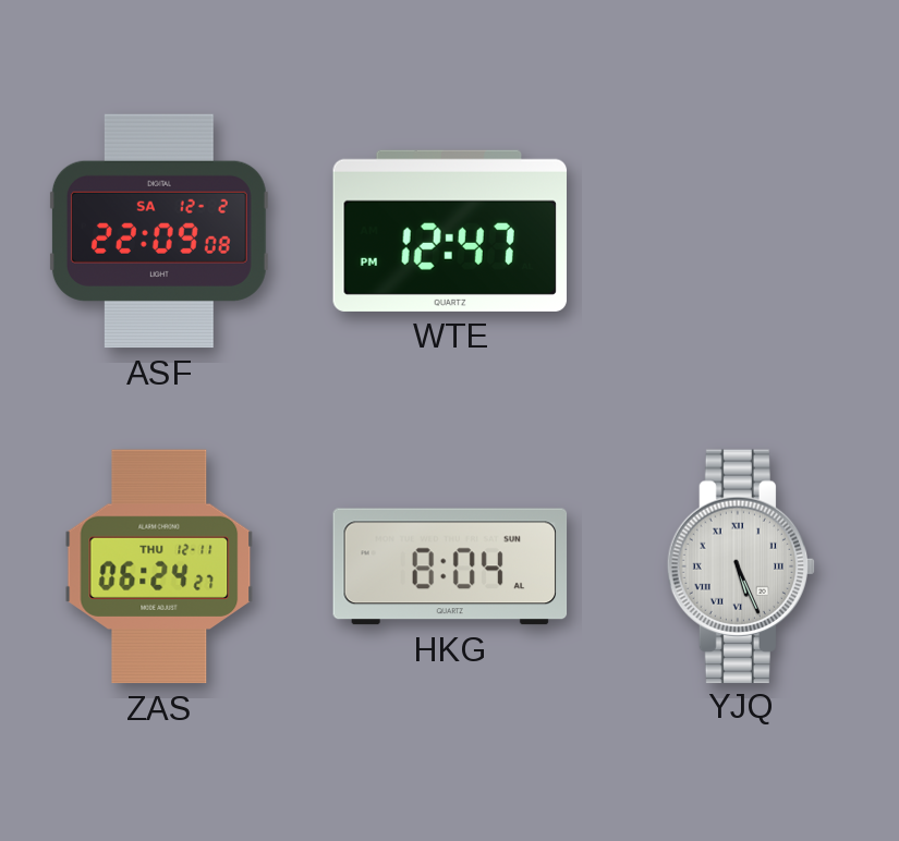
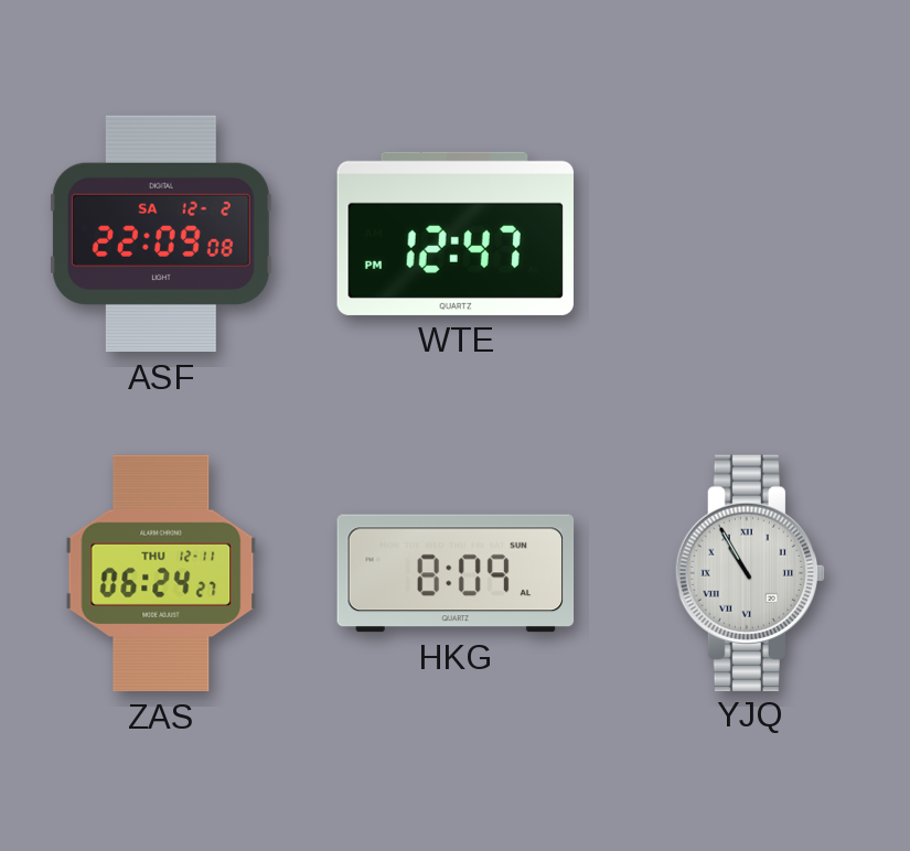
HKG: 8:04 -> 8:09 (456, 573)
YJQ: 5:26 -> 10:55 (749, 572)
